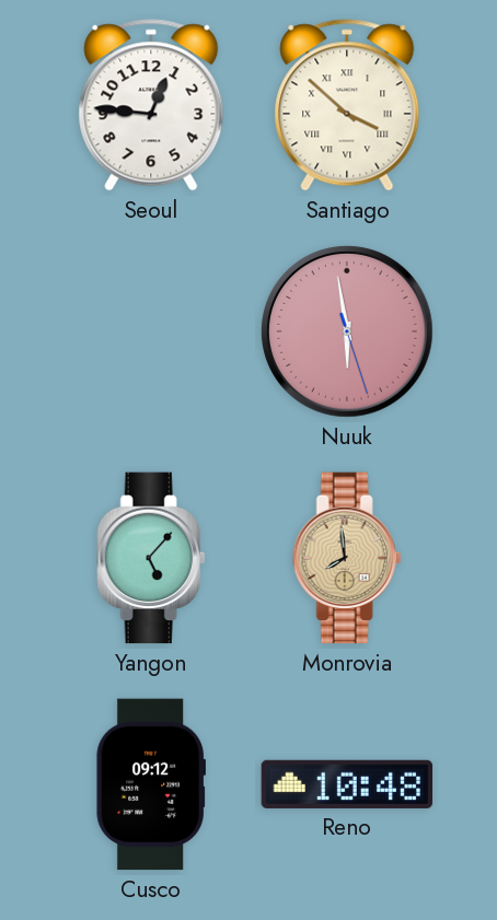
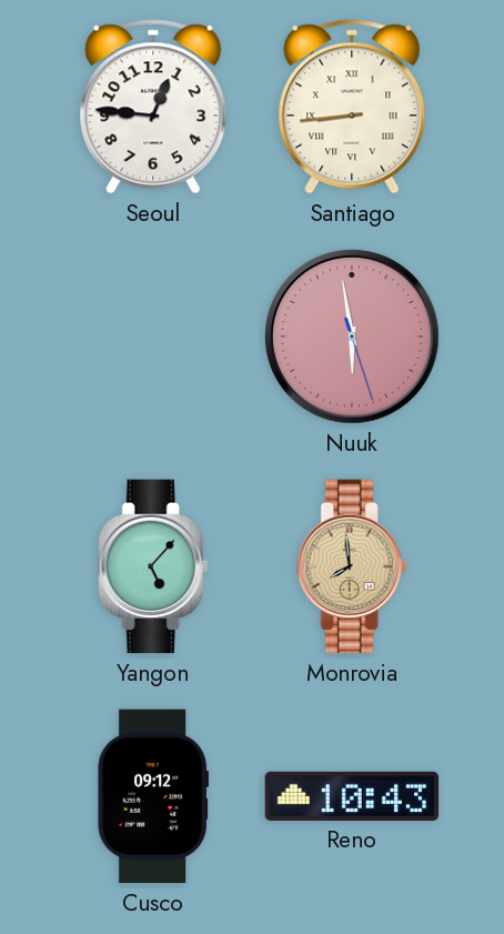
Santiago: 3:52 -> 8:44 (352, 107)
Reno: 10:48 -> 10:43 (352, 796)
